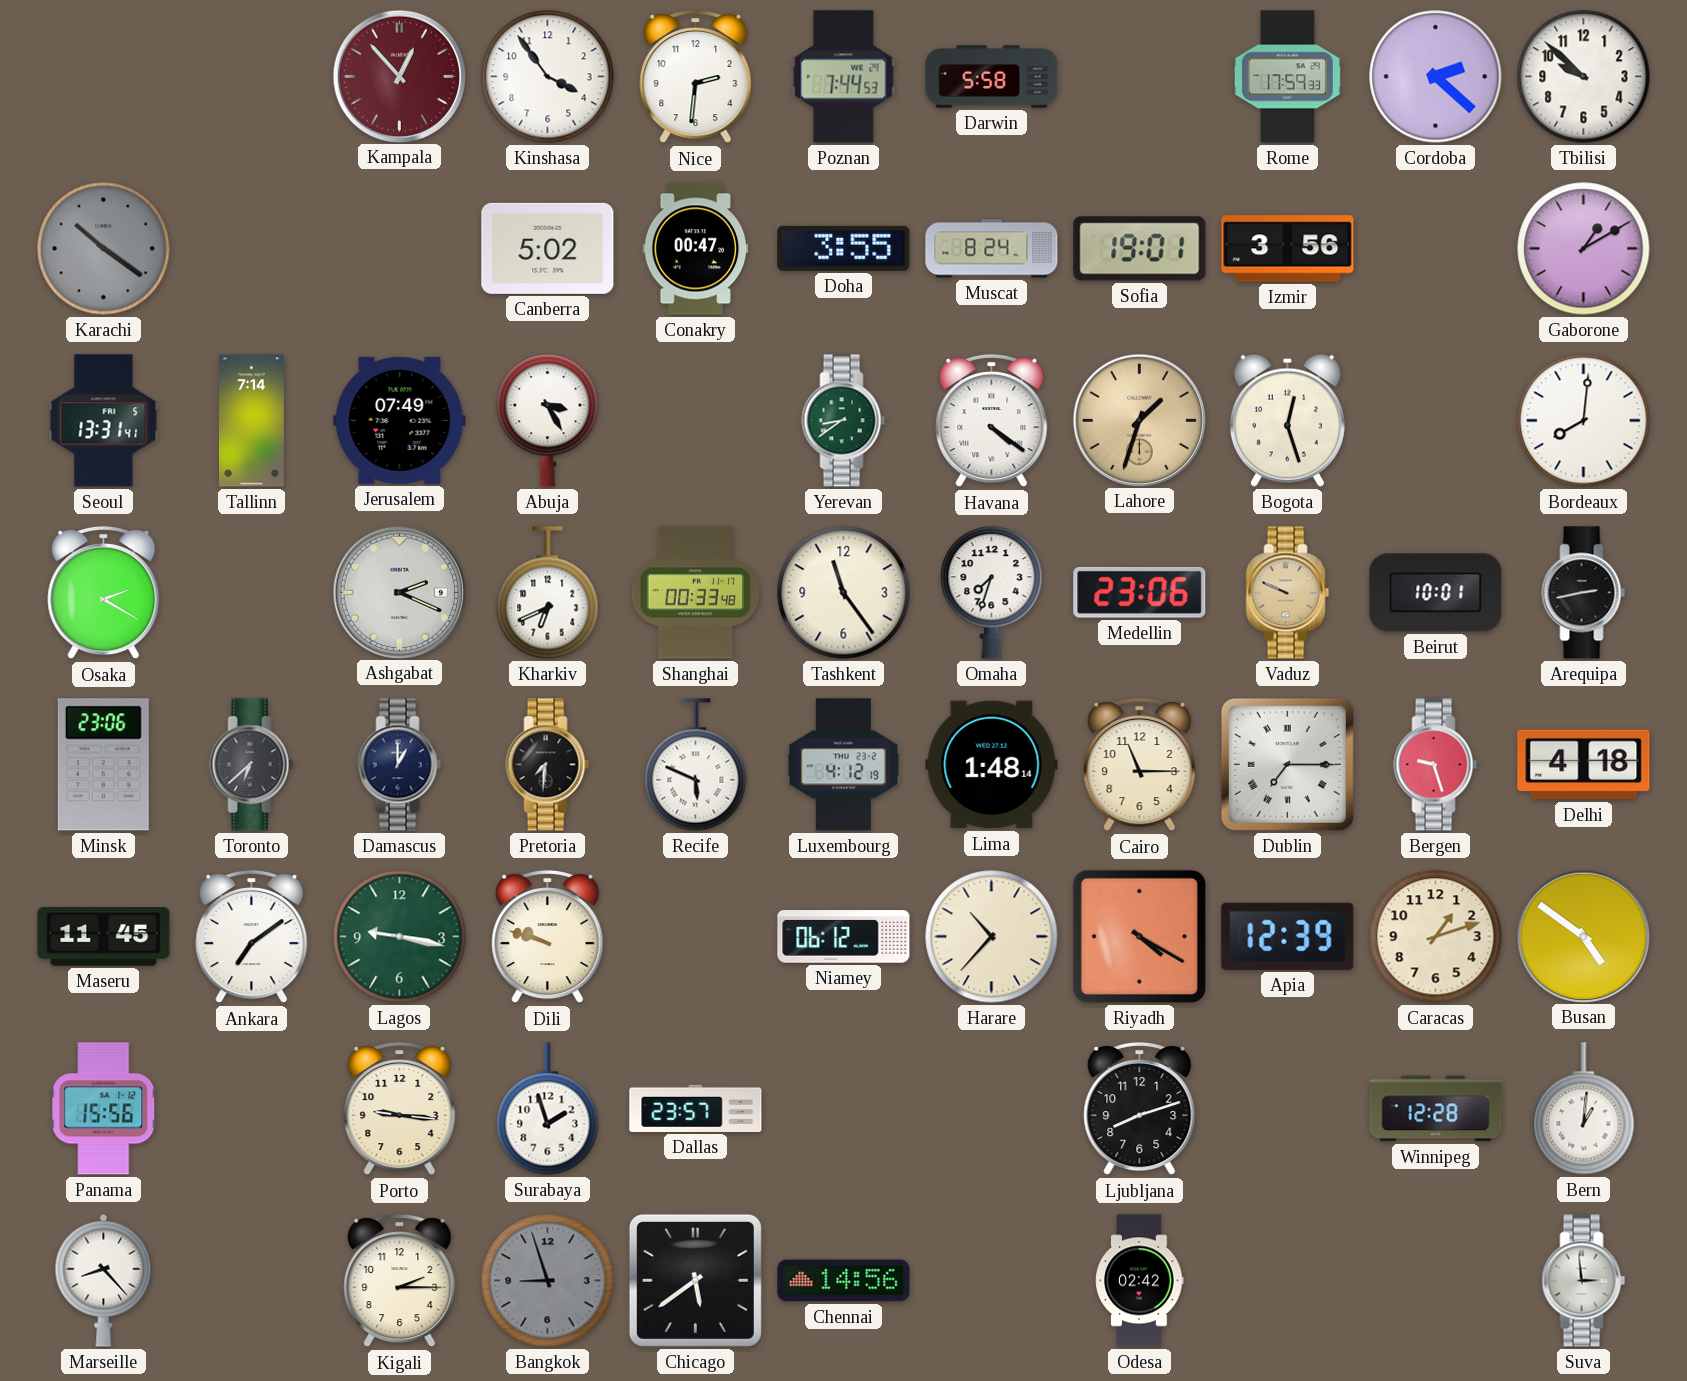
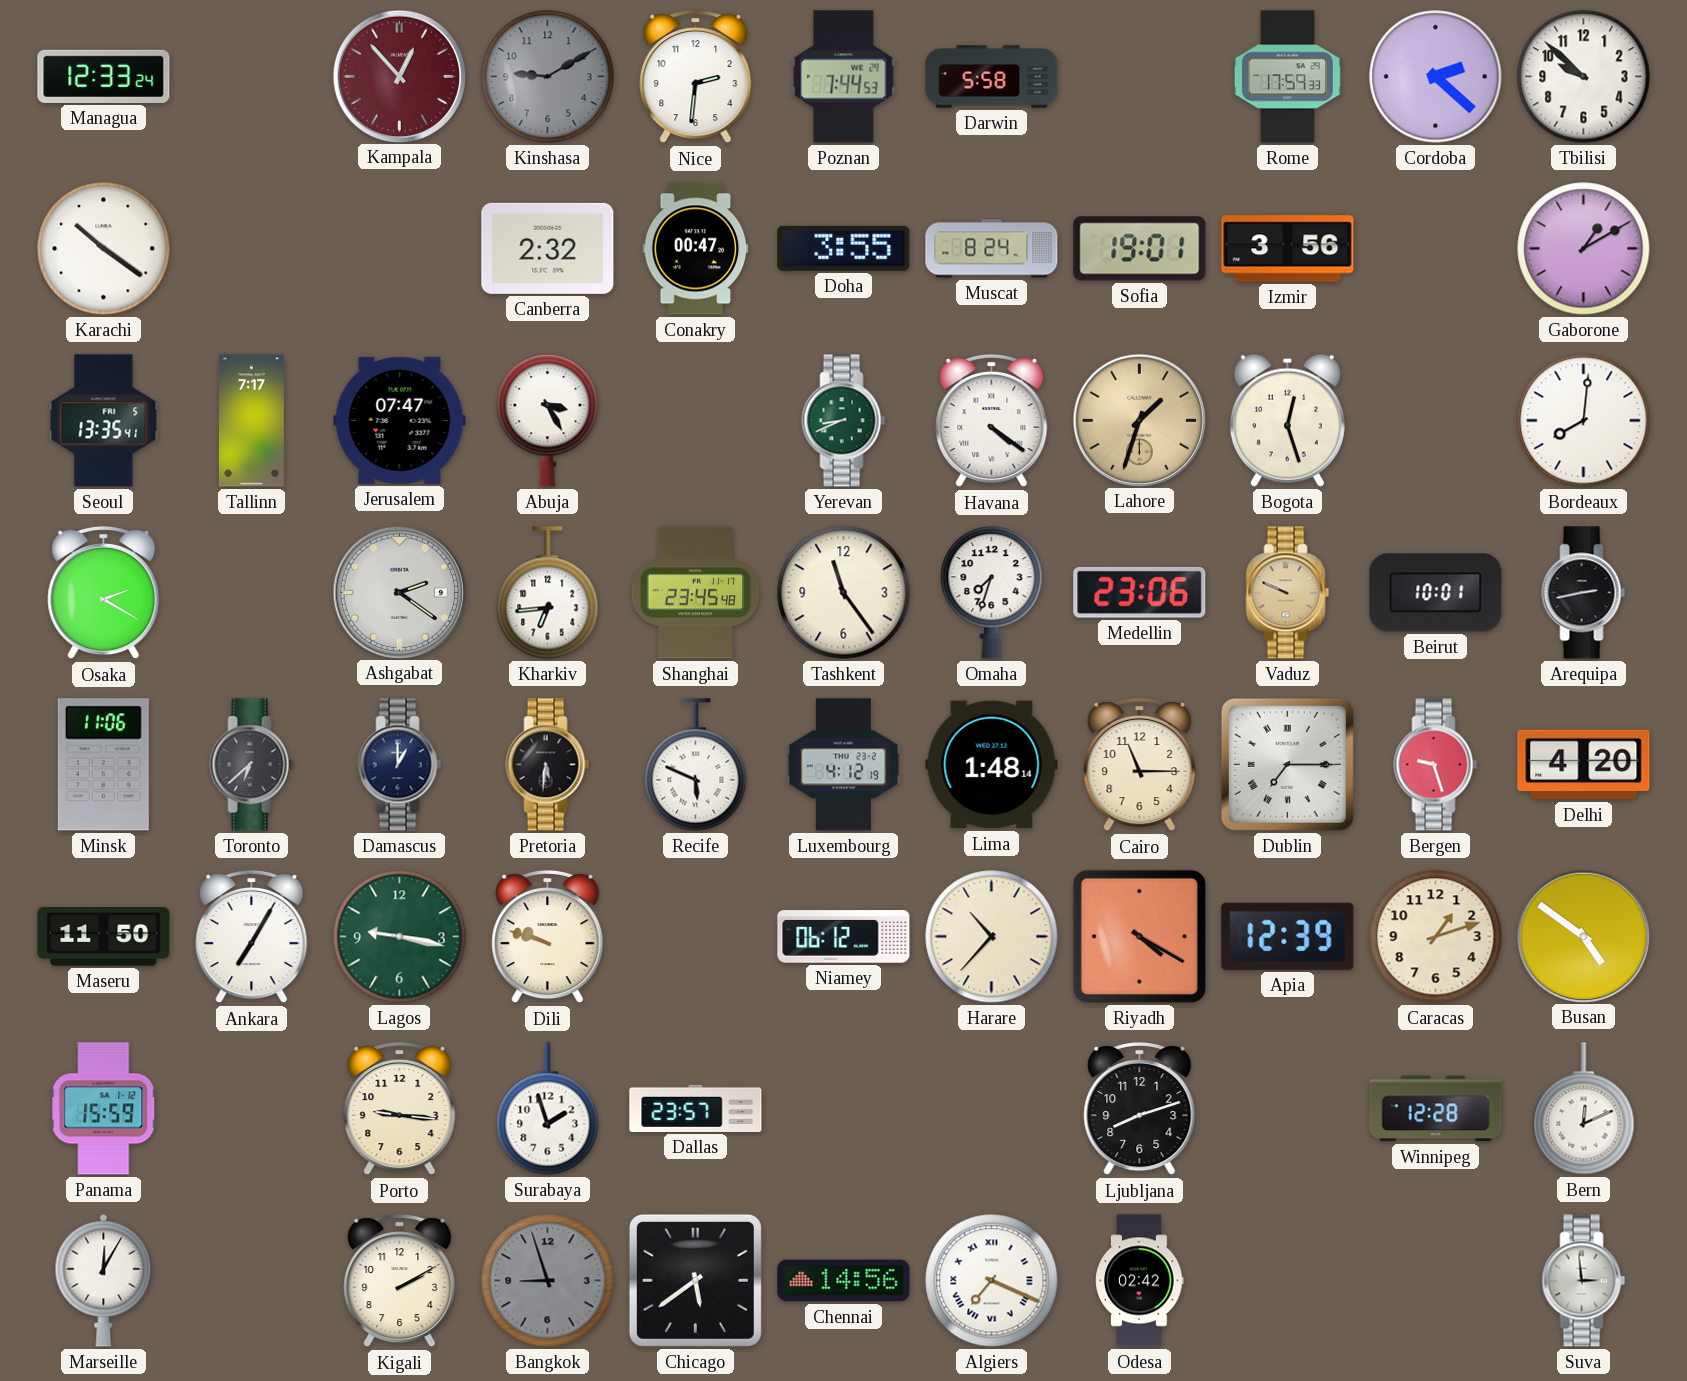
Managua: none -> 12:33 (104, 76)
Kinshasa: 3:54 -> 9:10 (548, 77)
Kinshasa dial: white -> grey (548, 77)
Karachi dial: grey -> white (104, 249)
Canberra: 5:02 -> 2:32 (548, 248)
Seoul: 13:31 -> 13:35 (104, 421)
Tallinn: 7:14 -> 7:17 (251, 421)
Jerusalem: 07:49 -> 07:47 (400, 420)
Yerevan: 8:39 -> 8:41 (844, 421)
Ashgabat: 2:19 -> 2:21 (399, 592)
Kharkiv: 6:41 -> 6:44 (548, 593)
Shanghai: 00:33 -> 23:45 (696, 593)
Minsk: 23:06 -> 11:06 (103, 765)
Pretoria: 7:31 -> 5:31 (548, 765)
Delhi: 4:18 -> 4:20 (1584, 765)
Maseru: 11:45 -> 11:50 (104, 937)
Ankara: 7:09 -> 7:05 (252, 937)
Panama: 15:56 -> 15:59 (104, 1109)
Bern: 1:01 -> 12:11 (1584, 1109)
Marseille: 8:23 -> 12:05 (104, 1280)
Kigali: 2:15 -> 2:10 (400, 1281)
Algiers: none -> 7:19 (992, 1281)
